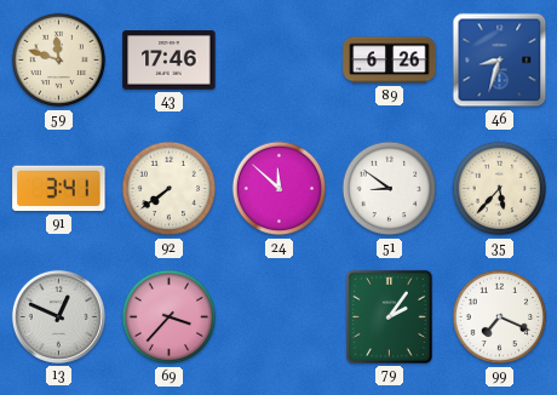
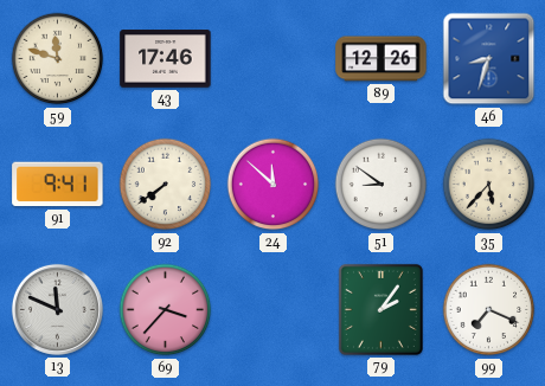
89: 6:26 -> 12:26 (381, 59)
91: 3:41 -> 9:41 (58, 185)
13: 12:49 -> 11:49 (57, 309)
